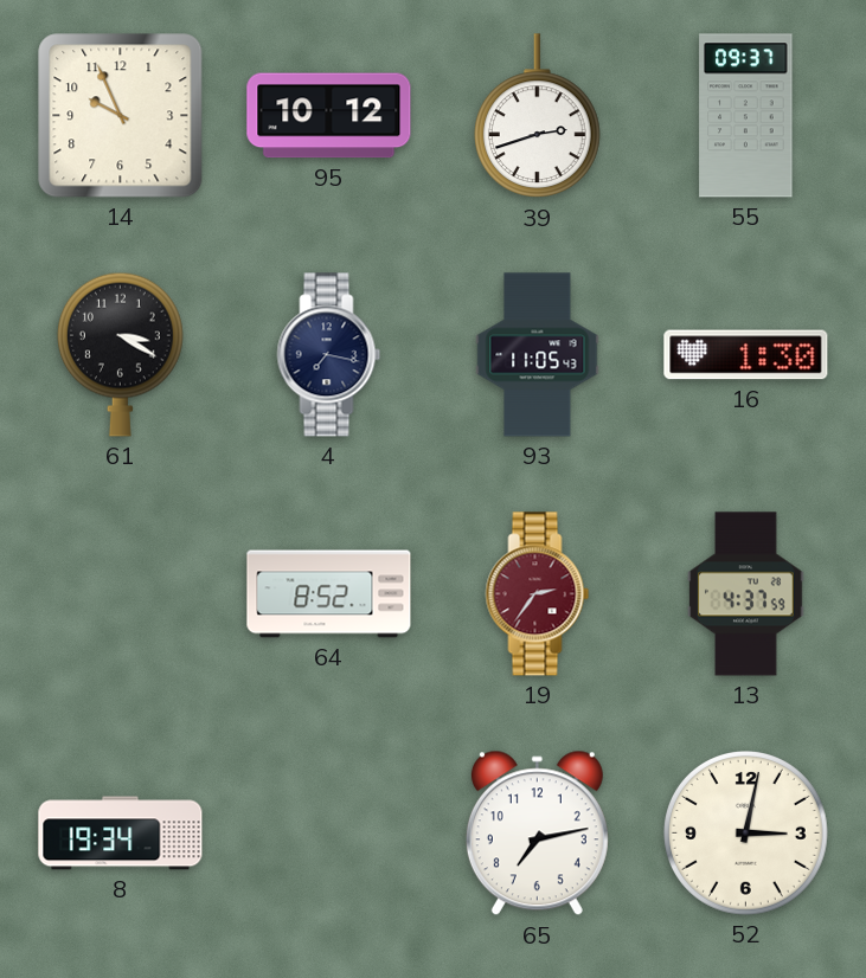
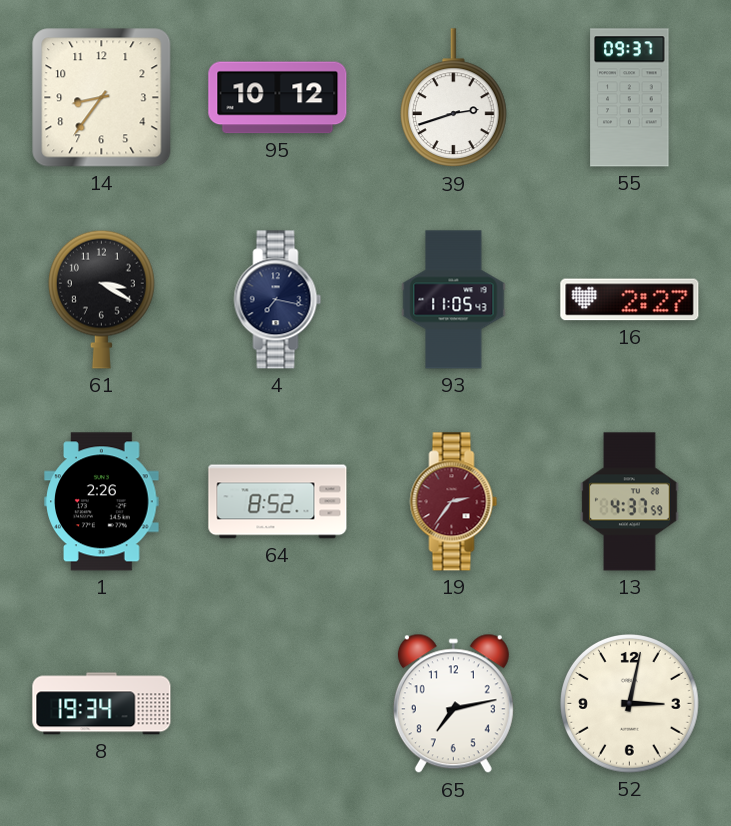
14: 9:56 -> 8:36 (102, 98)
16: 1:30 -> 2:27 (630, 300)
1: none -> 2:26 (102, 502)
